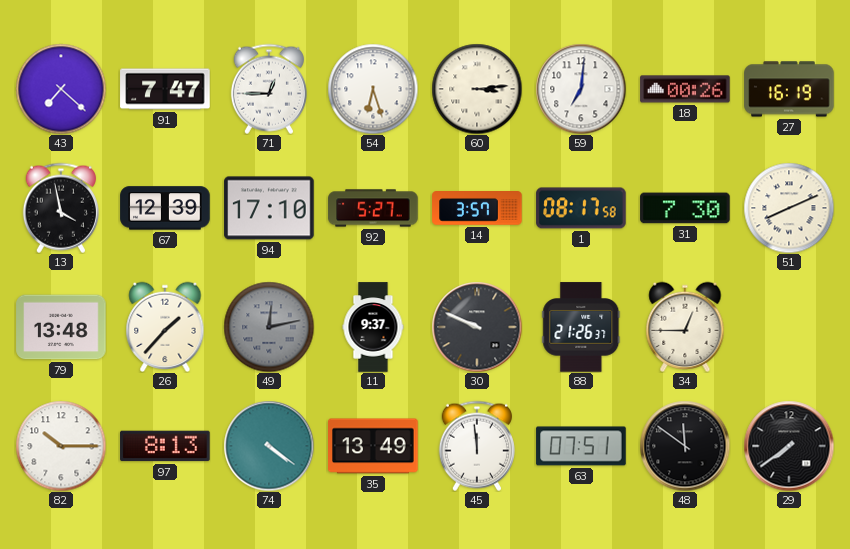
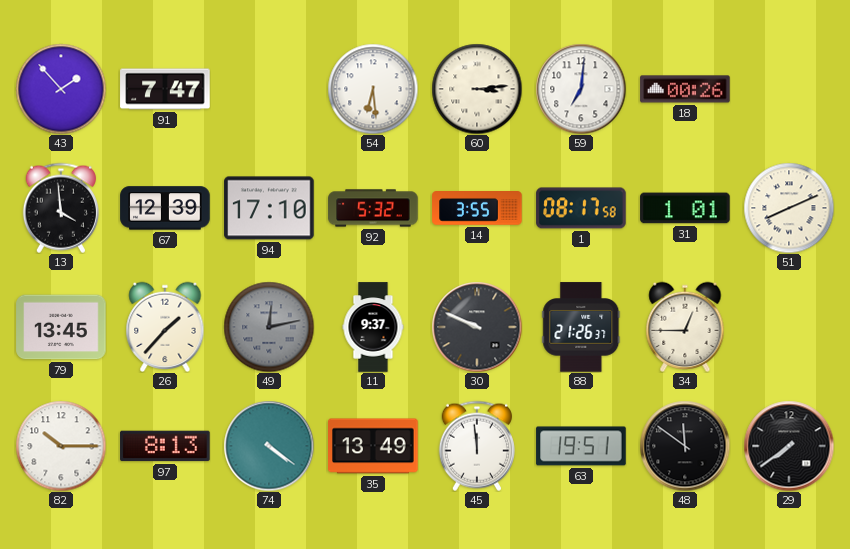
43: 7:22 -> 1:53 (61, 89)
71: 12:45 -> none (269, 89)
54: 6:27 -> 6:29 (373, 89)
27: 16:19 -> none (789, 89)
13: 3:58 -> 3:59 (61, 208)
92: 5:27 -> 5:32 (373, 208)
14: 3:57 -> 3:55 (477, 208)
31: 7:30 -> 1:01 (685, 208)
79: 13:48 -> 13:45 (61, 327)
63: 07:51 -> 19:51 (581, 446)
